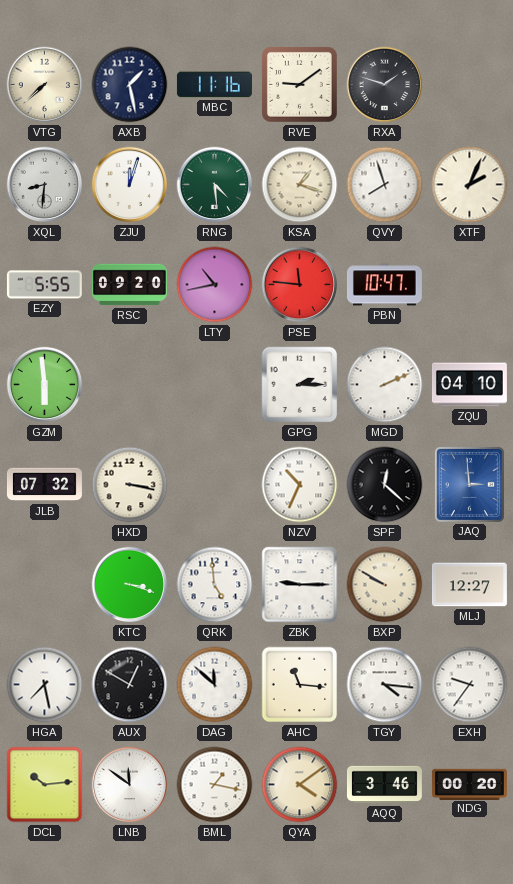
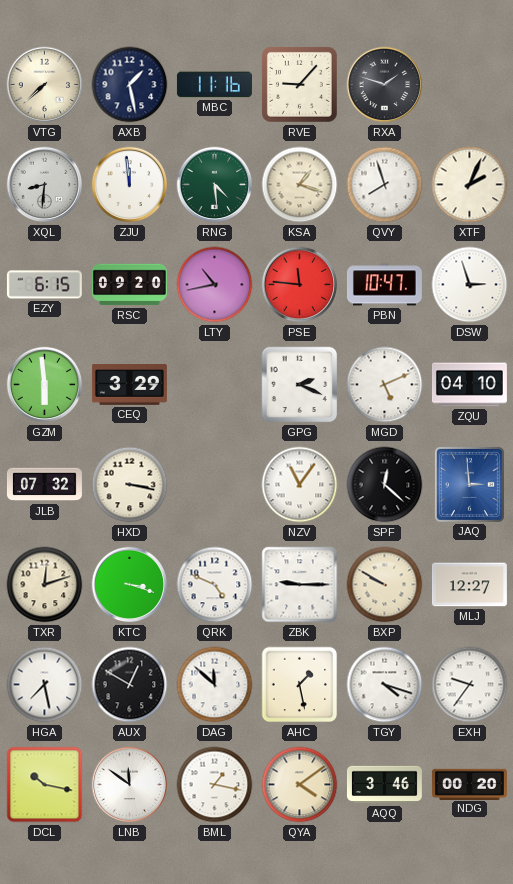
RVE: 9:09 -> 9:07 (299, 84)
ZJU: 12:03 -> 11:59 (130, 185)
EZY: 5:55 -> 6:15 (44, 285)
DSW: none -> 2:57 (470, 285)
CEQ: none -> 3:29 (129, 385)
GPG: 2:15 -> 2:19 (300, 385)
MGD: 2:11 -> 5:11 (385, 385)
NZV: 10:34 -> 11:06 (300, 485)
TXR: none -> 12:12 (45, 585)
QRK: 4:59 -> 4:49 (215, 585)
AHC: 11:16 -> 1:28 (300, 685)
TGY: 4:16 -> 4:18 (385, 685)
DCL: 10:14 -> 10:17 (45, 785)
